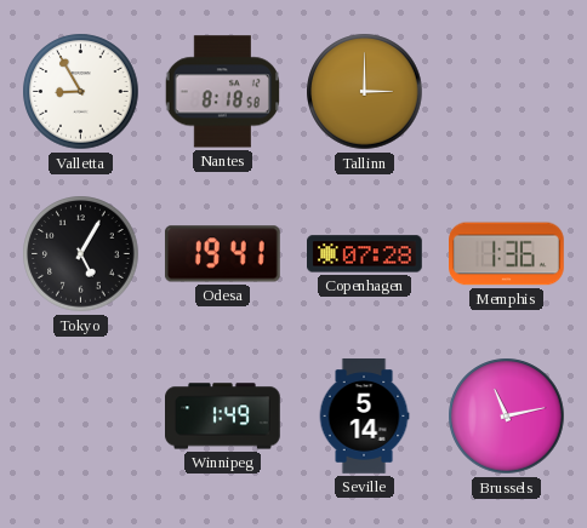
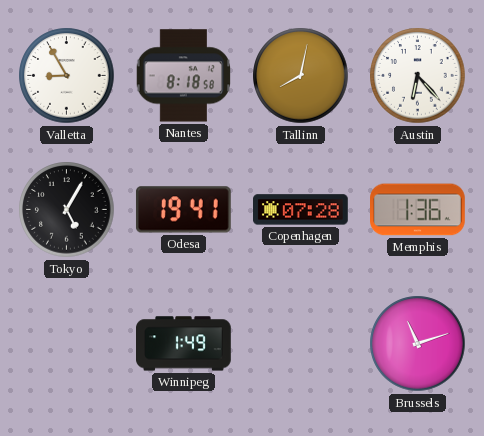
Tallinn: 3:00 -> 8:02 (301, 76)
Austin: none -> 6:23 (418, 76)
Seville: 5:14 -> none (364, 417)
Brussels: 11:13 -> 11:12 (418, 344)
